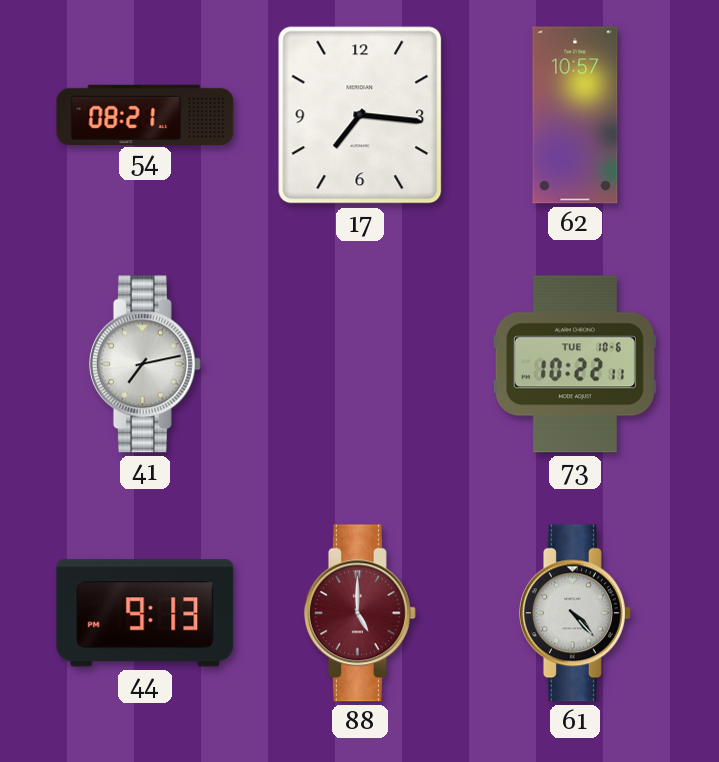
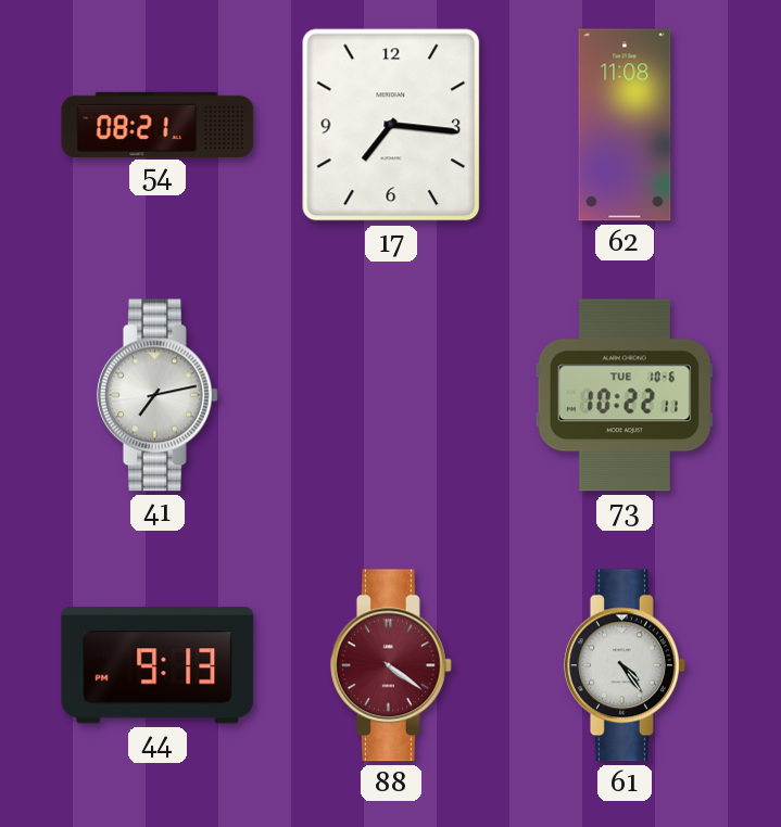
62: 10:57 -> 11:08 (625, 125)
88: 5:00 -> 4:21 (391, 665)
61: 4:23 -> 4:24 (625, 665)
